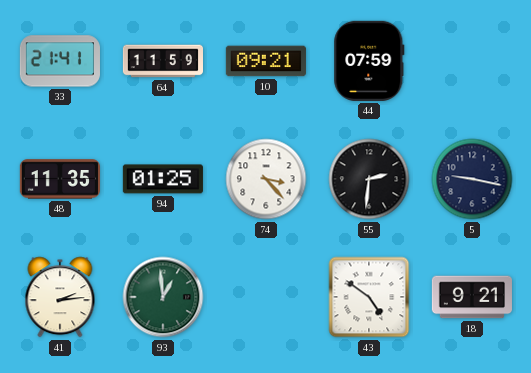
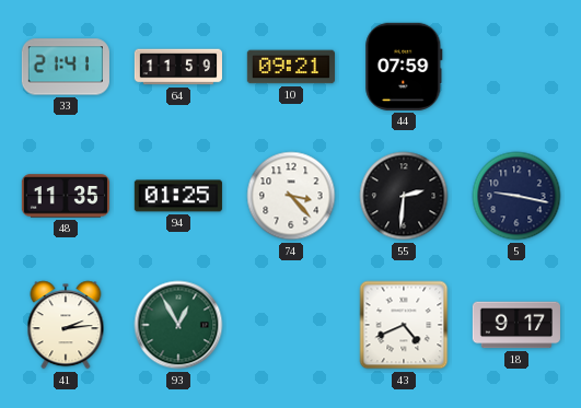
93: 12:59 -> 12:55 (178, 325)
43: 4:51 -> 4:41 (404, 325)
18: 9:21 -> 9:17 (516, 325)
